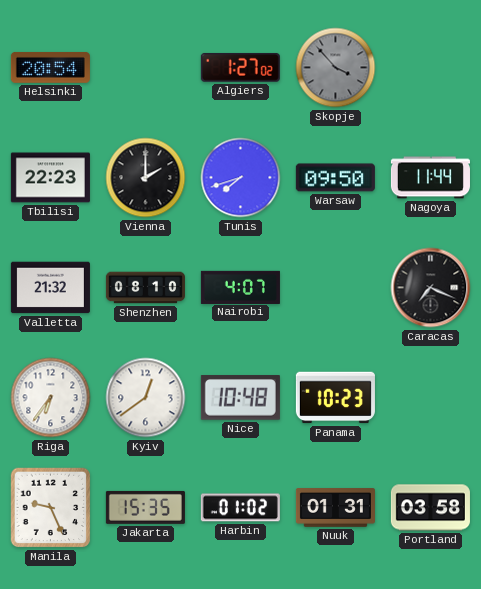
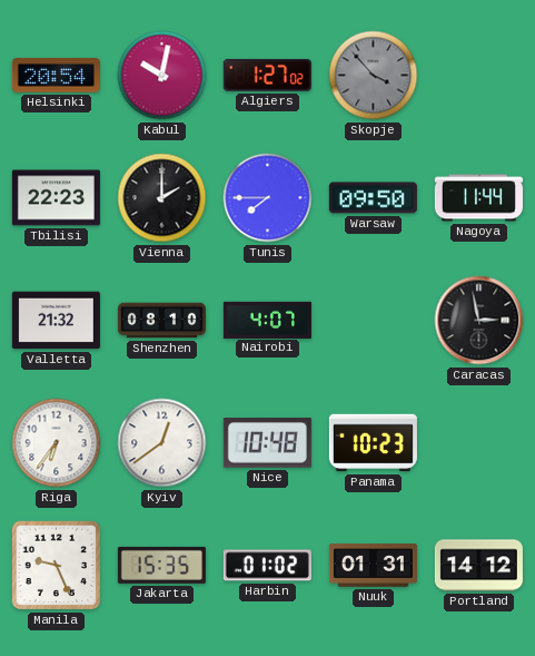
Kabul: none -> 10:02 (162, 76)
Tunis: 7:42 -> 7:45 (268, 198)
Caracas: 7:19 -> 2:58 (479, 321)
Portland: 03:58 -> 14:12 (478, 566)
